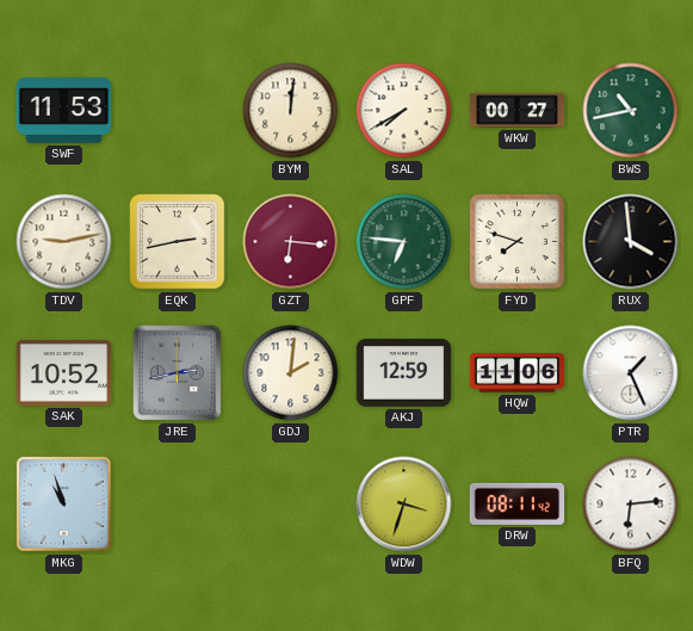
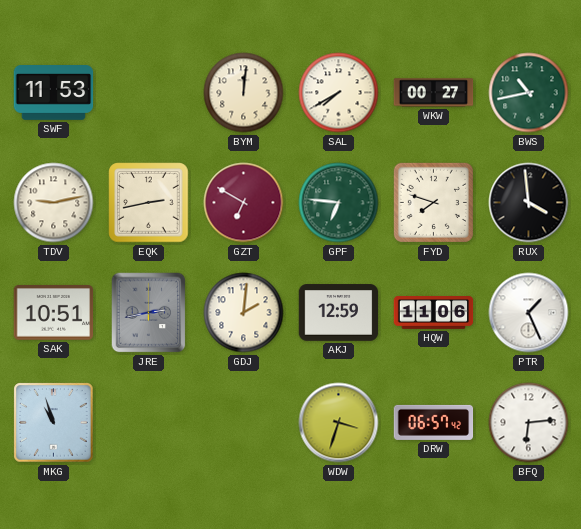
GZT: 6:16 -> 6:50 (244, 203)
SAK: 10:52 -> 10:51 (54, 313)
DRW: 08:11 -> 06:57 (434, 422)
